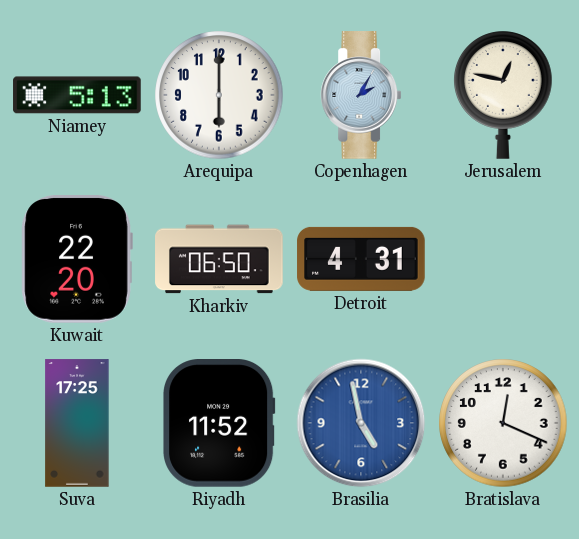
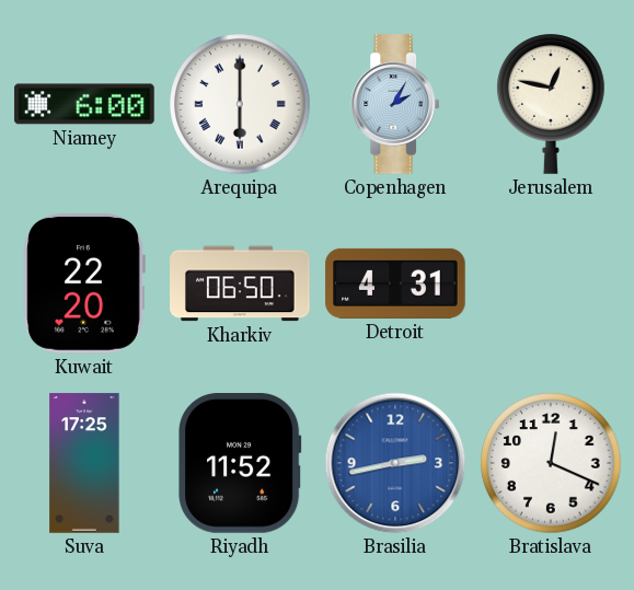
Niamey: 5:13 -> 6:00 (84, 104)
Arequipa numerals: Arabic -> Roman (240, 104)
Brasilia: 4:58 -> 2:43 (395, 463)
